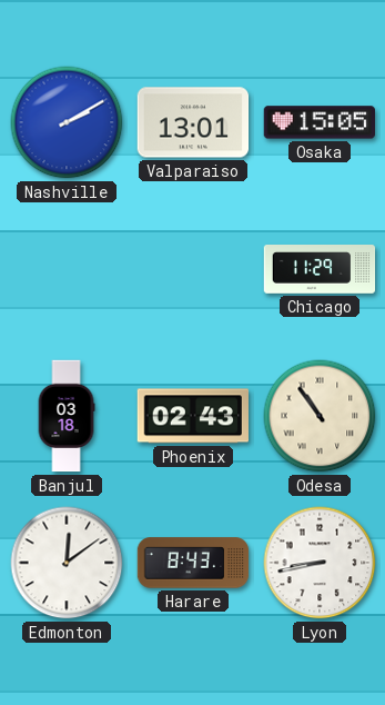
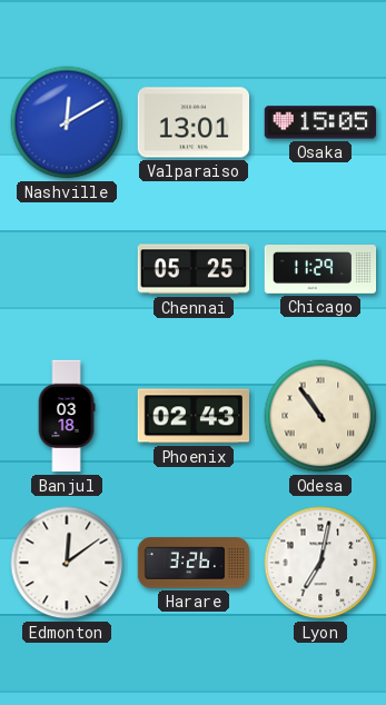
Nashville: 2:10 -> 12:10 (67, 122)
Chennai: none -> 05:25 (194, 269)
Harare: 8:43 -> 3:26 (194, 563)
Lyon: 8:43 -> 7:02 (320, 563)
